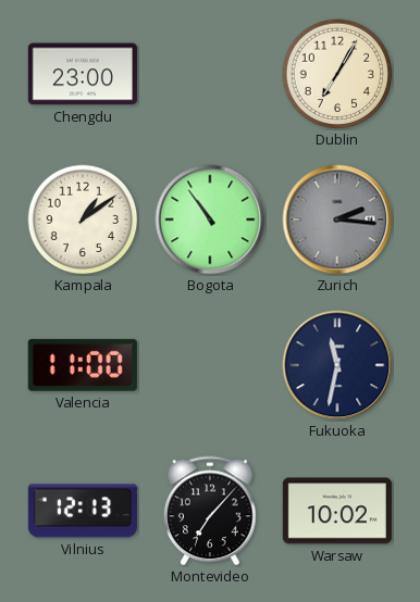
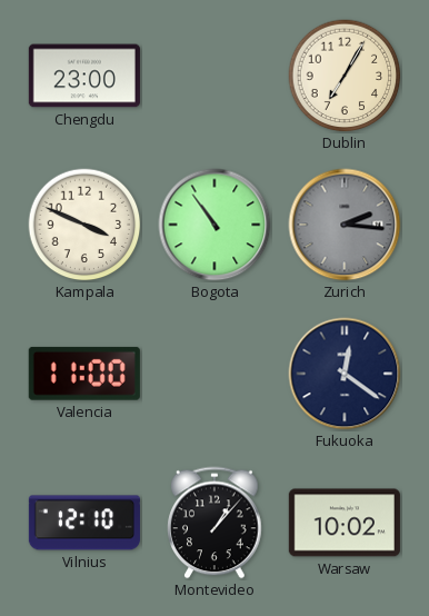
Kampala: 1:09 -> 3:49 (84, 225)
Fukuoka: 11:32 -> 12:21 (345, 374)
Vilnius: 12:13 -> 12:10 (84, 523)
Montevideo: 7:07 -> 1:07 (214, 523)
